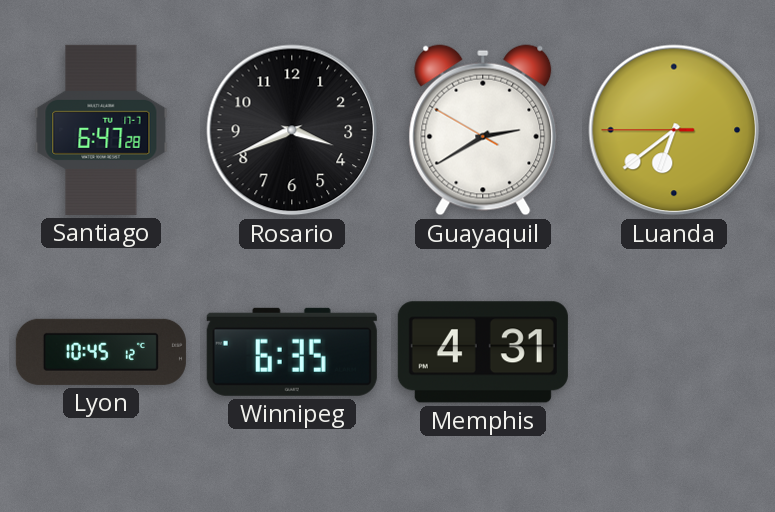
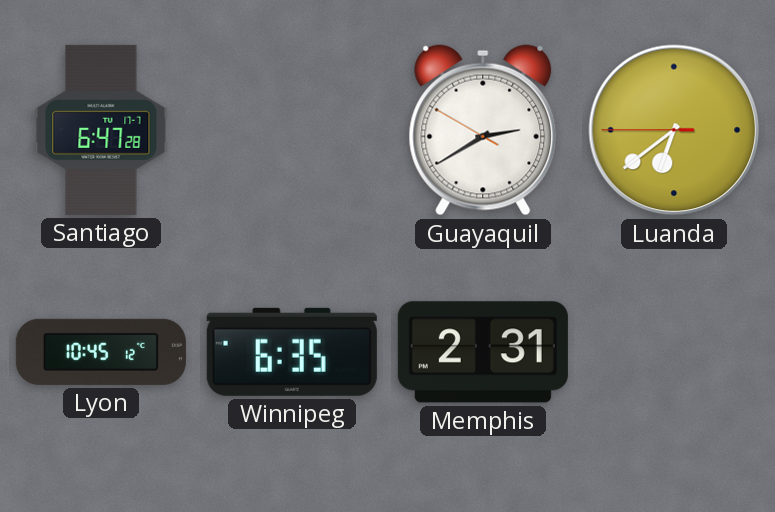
Rosario: 3:41 -> none (292, 130)
Memphis: 4:31 -> 2:31 (483, 352)
